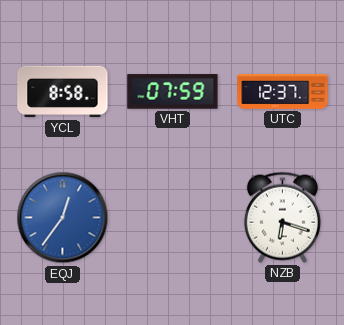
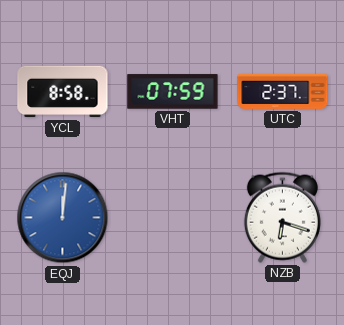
UTC: 12:37 -> 2:37 (283, 91)
EQJ: 12:36 -> 12:01 (63, 218)
